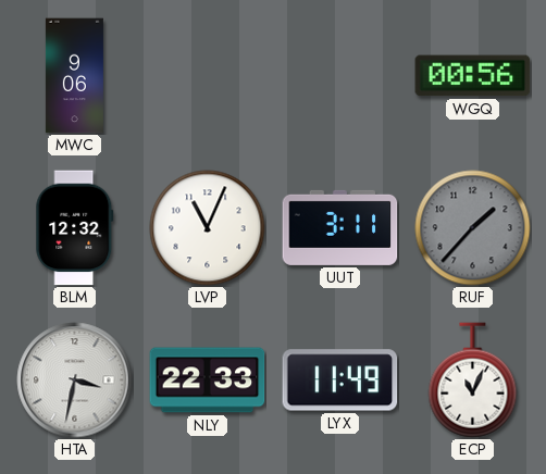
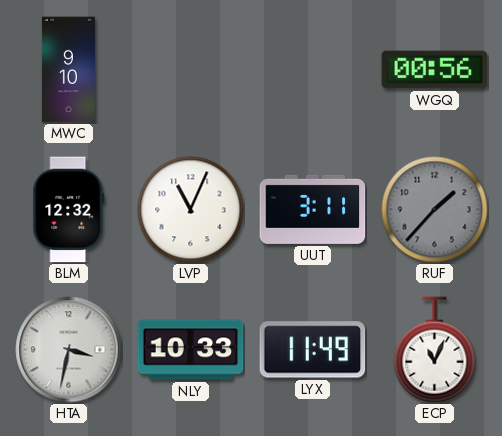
MWC: 9:06 -> 9:10 (68, 70)
NLY: 22:33 -> 10:33 (191, 350)
